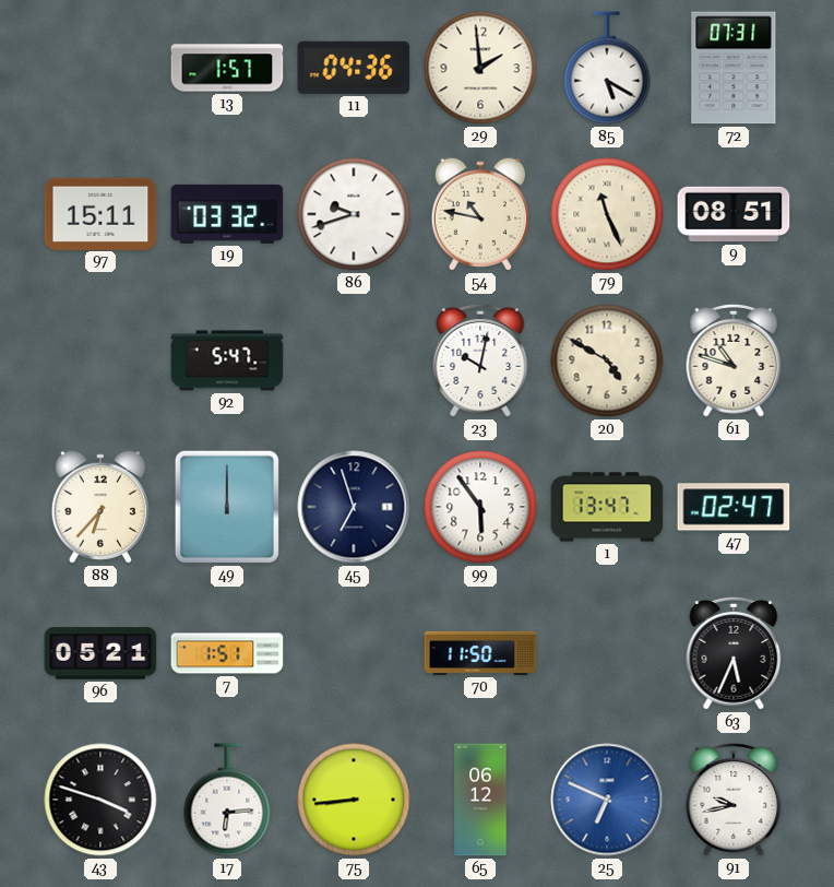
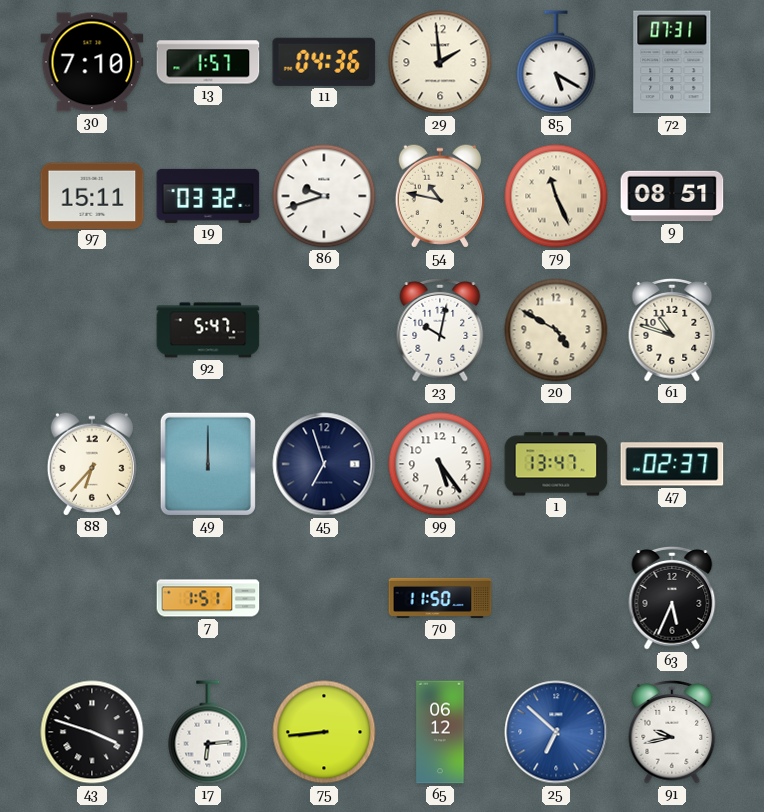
30: none -> 7:10 (92, 62)
99: 5:54 -> 5:24 (440, 464)
47: 02:47 -> 02:37 (672, 464)
96: 05:21 -> none (100, 653)
25: 6:49 -> 6:52 (556, 732)
